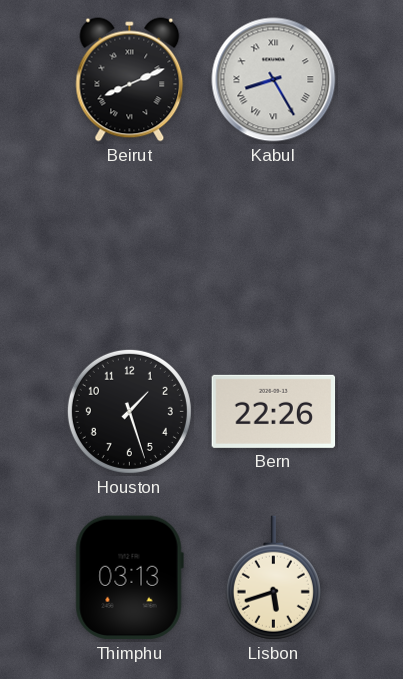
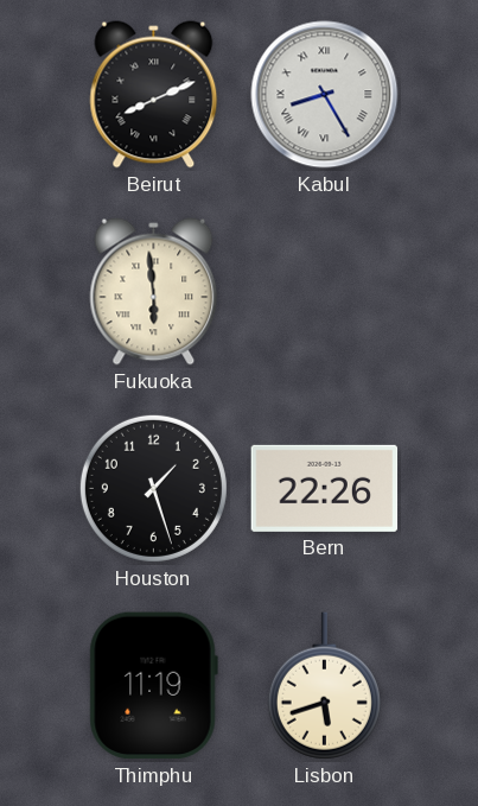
Fukuoka: none -> 5:59 (154, 292)
Thimphu: 03:13 -> 11:19 (153, 686)
